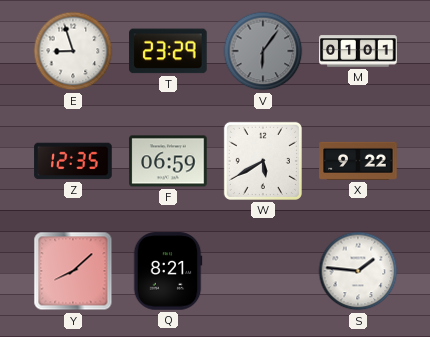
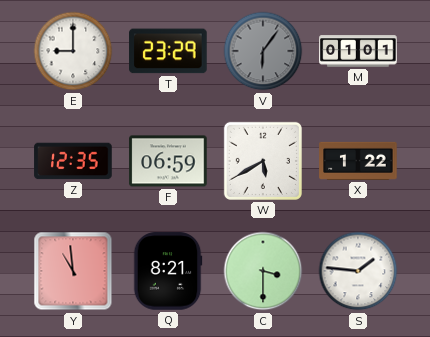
E: 8:57 -> 9:00 (73, 51)
X: 9:22 -> 1:22 (358, 161)
Y: 8:08 -> 10:59 (73, 271)
C: none -> 3:30 (263, 271)
